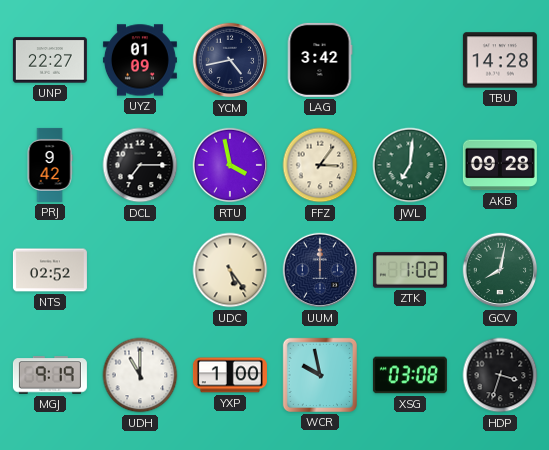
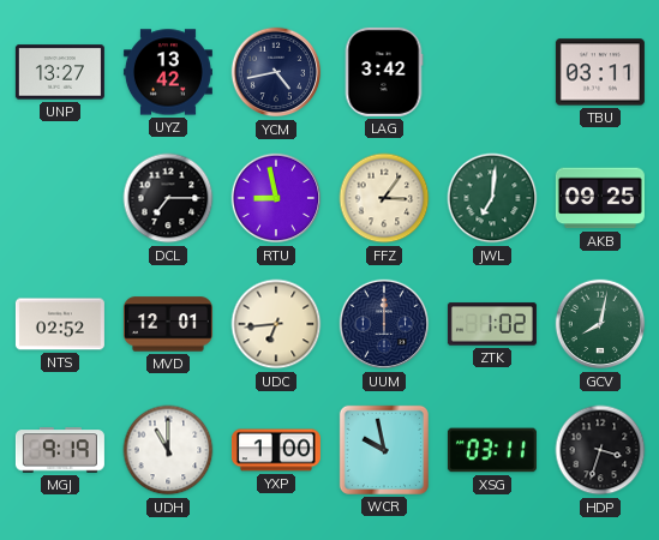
UNP: 22:27 -> 13:27 (60, 72)
UYZ: 01:09 -> 13:42 (168, 72)
TBU: 14:28 -> 03:11 (600, 72)
PRJ: 9:42 -> none (50, 165)
RTU: 3:58 -> 8:58 (276, 198)
AKB: 09:28 -> 09:25 (600, 198)
MVD: none -> 12:01 (168, 324)
UDC: 5:24 -> 6:44 (276, 324)
XSG: 03:08 -> 03:11 (492, 450)
